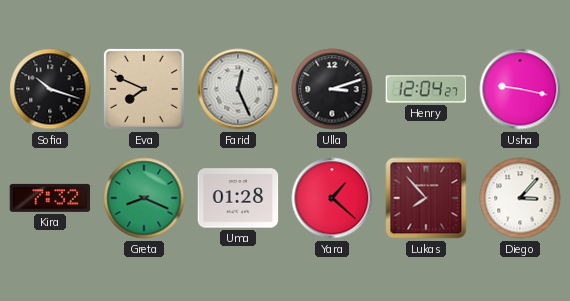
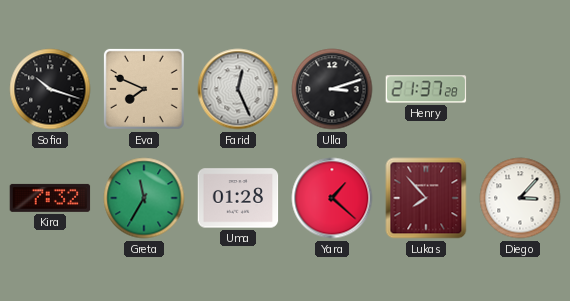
Henry: 12:04 -> 21:37 (426, 89)
Usha: 9:17 -> none (520, 89)
Greta: 8:19 -> 11:35 (144, 198)
